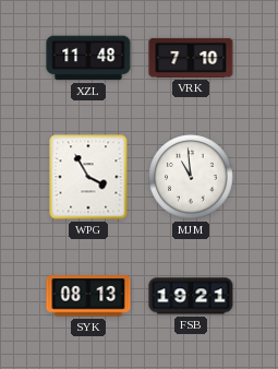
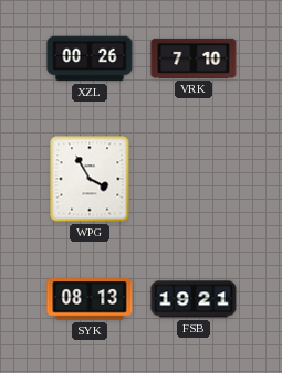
XZL: 11:48 -> 00:26 (90, 58)
MJM: 10:59 -> none (192, 178)
